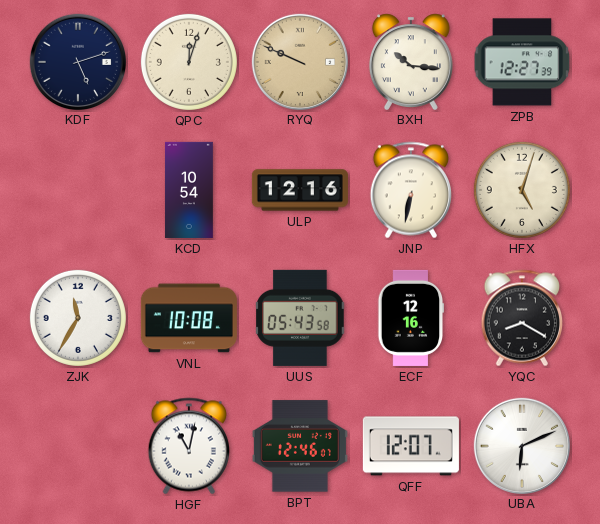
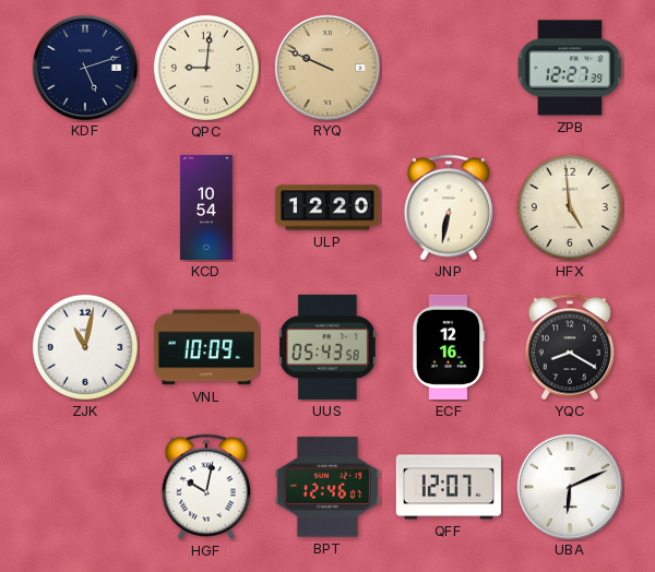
QPC: 12:03 -> 9:01 (206, 68)
BXH: 10:16 -> none (411, 61)
ULP: 12:16 -> 12:20 (327, 207)
HFX: 5:03 -> 4:59 (570, 207)
ZJK: 11:35 -> 11:02 (85, 347)
VNL: 10:08 -> 10:09 (206, 347)
HGF: 11:02 -> 10:02 (205, 487)
